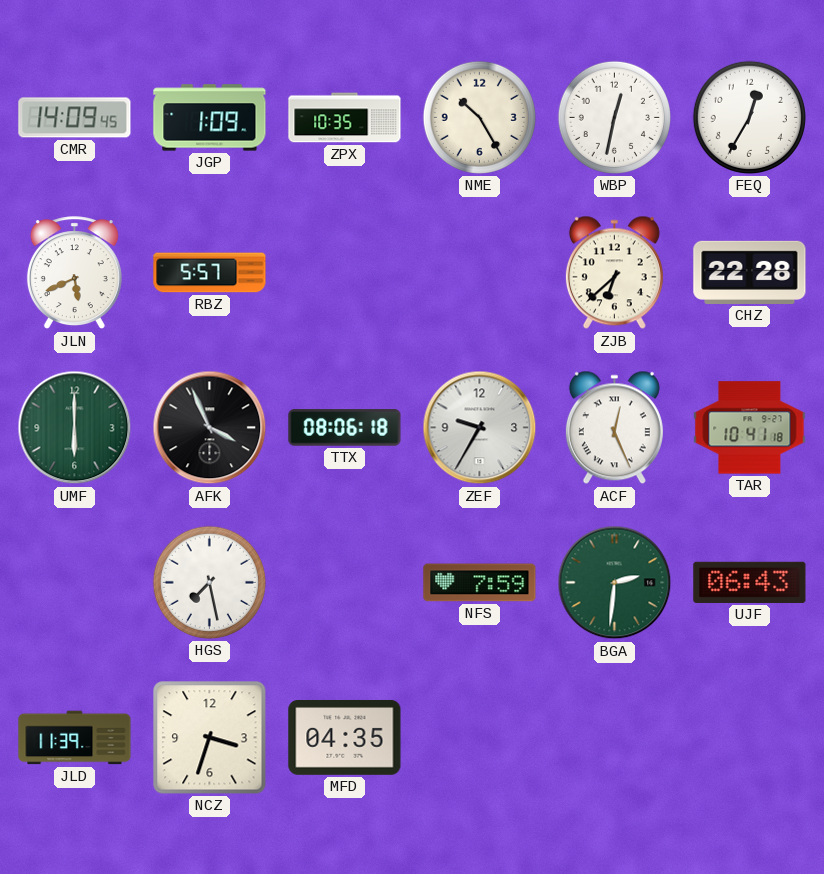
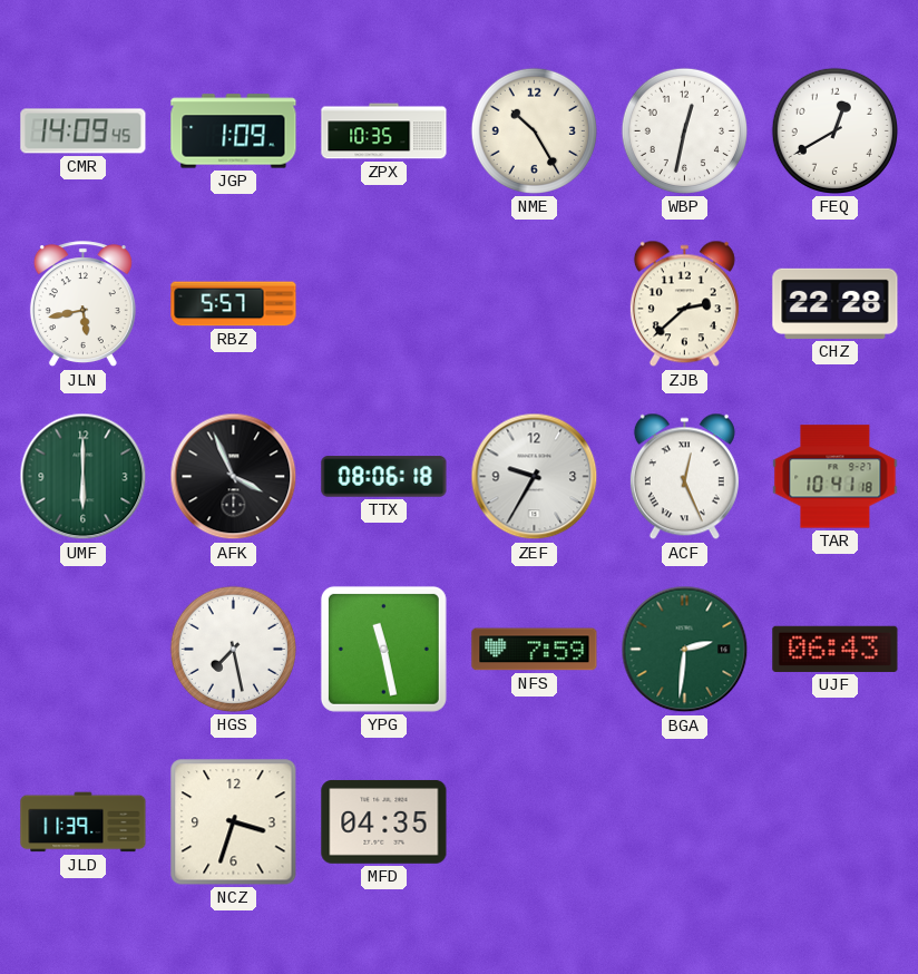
FEQ: 12:35 -> 12:40 (834, 130)
JLN: 5:41 -> 5:43 (82, 304)
ZJB: 6:38 -> 2:38 (684, 304)
YPG: none -> 11:28 (383, 649)
